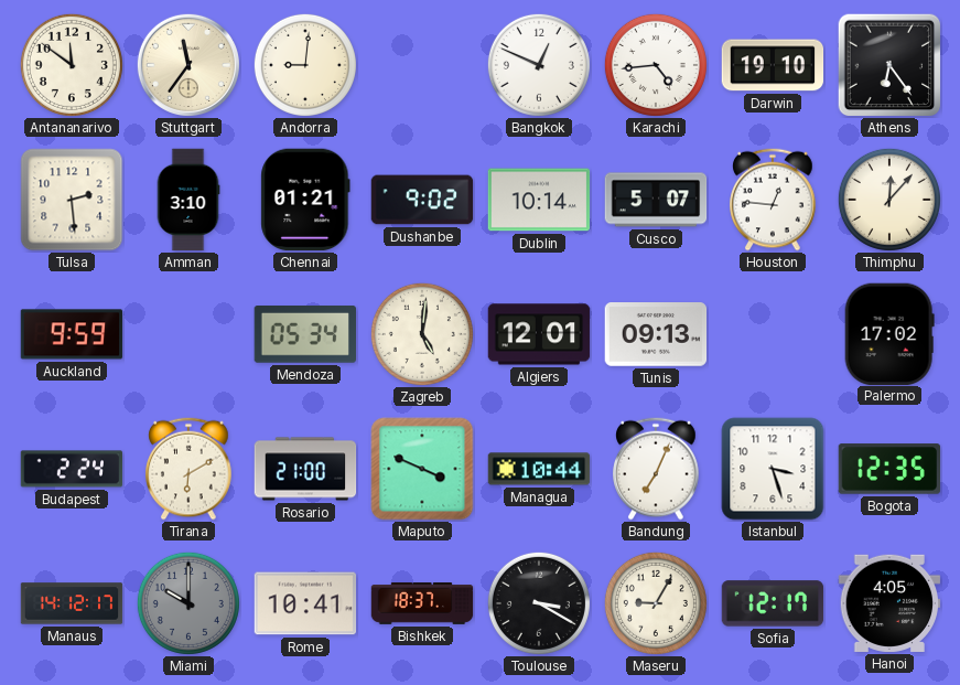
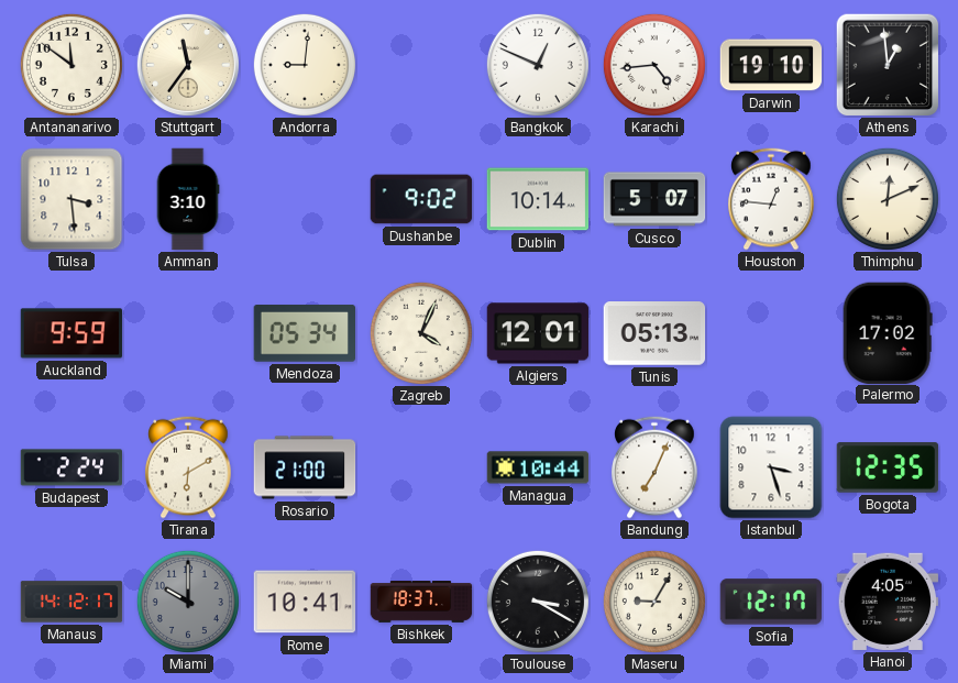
Athens: 6:24 -> 12:59 (888, 65)
Tulsa: 2:29 -> 3:29 (71, 199)
Chennai: 01:21 -> none (305, 200)
Thimphu: 12:07 -> 12:11 (888, 199)
Zagreb: 5:01 -> 4:04 (421, 333)
Tunis: 09:13 -> 05:13 (654, 334)
Maputo: 3:49 -> none (422, 469)
